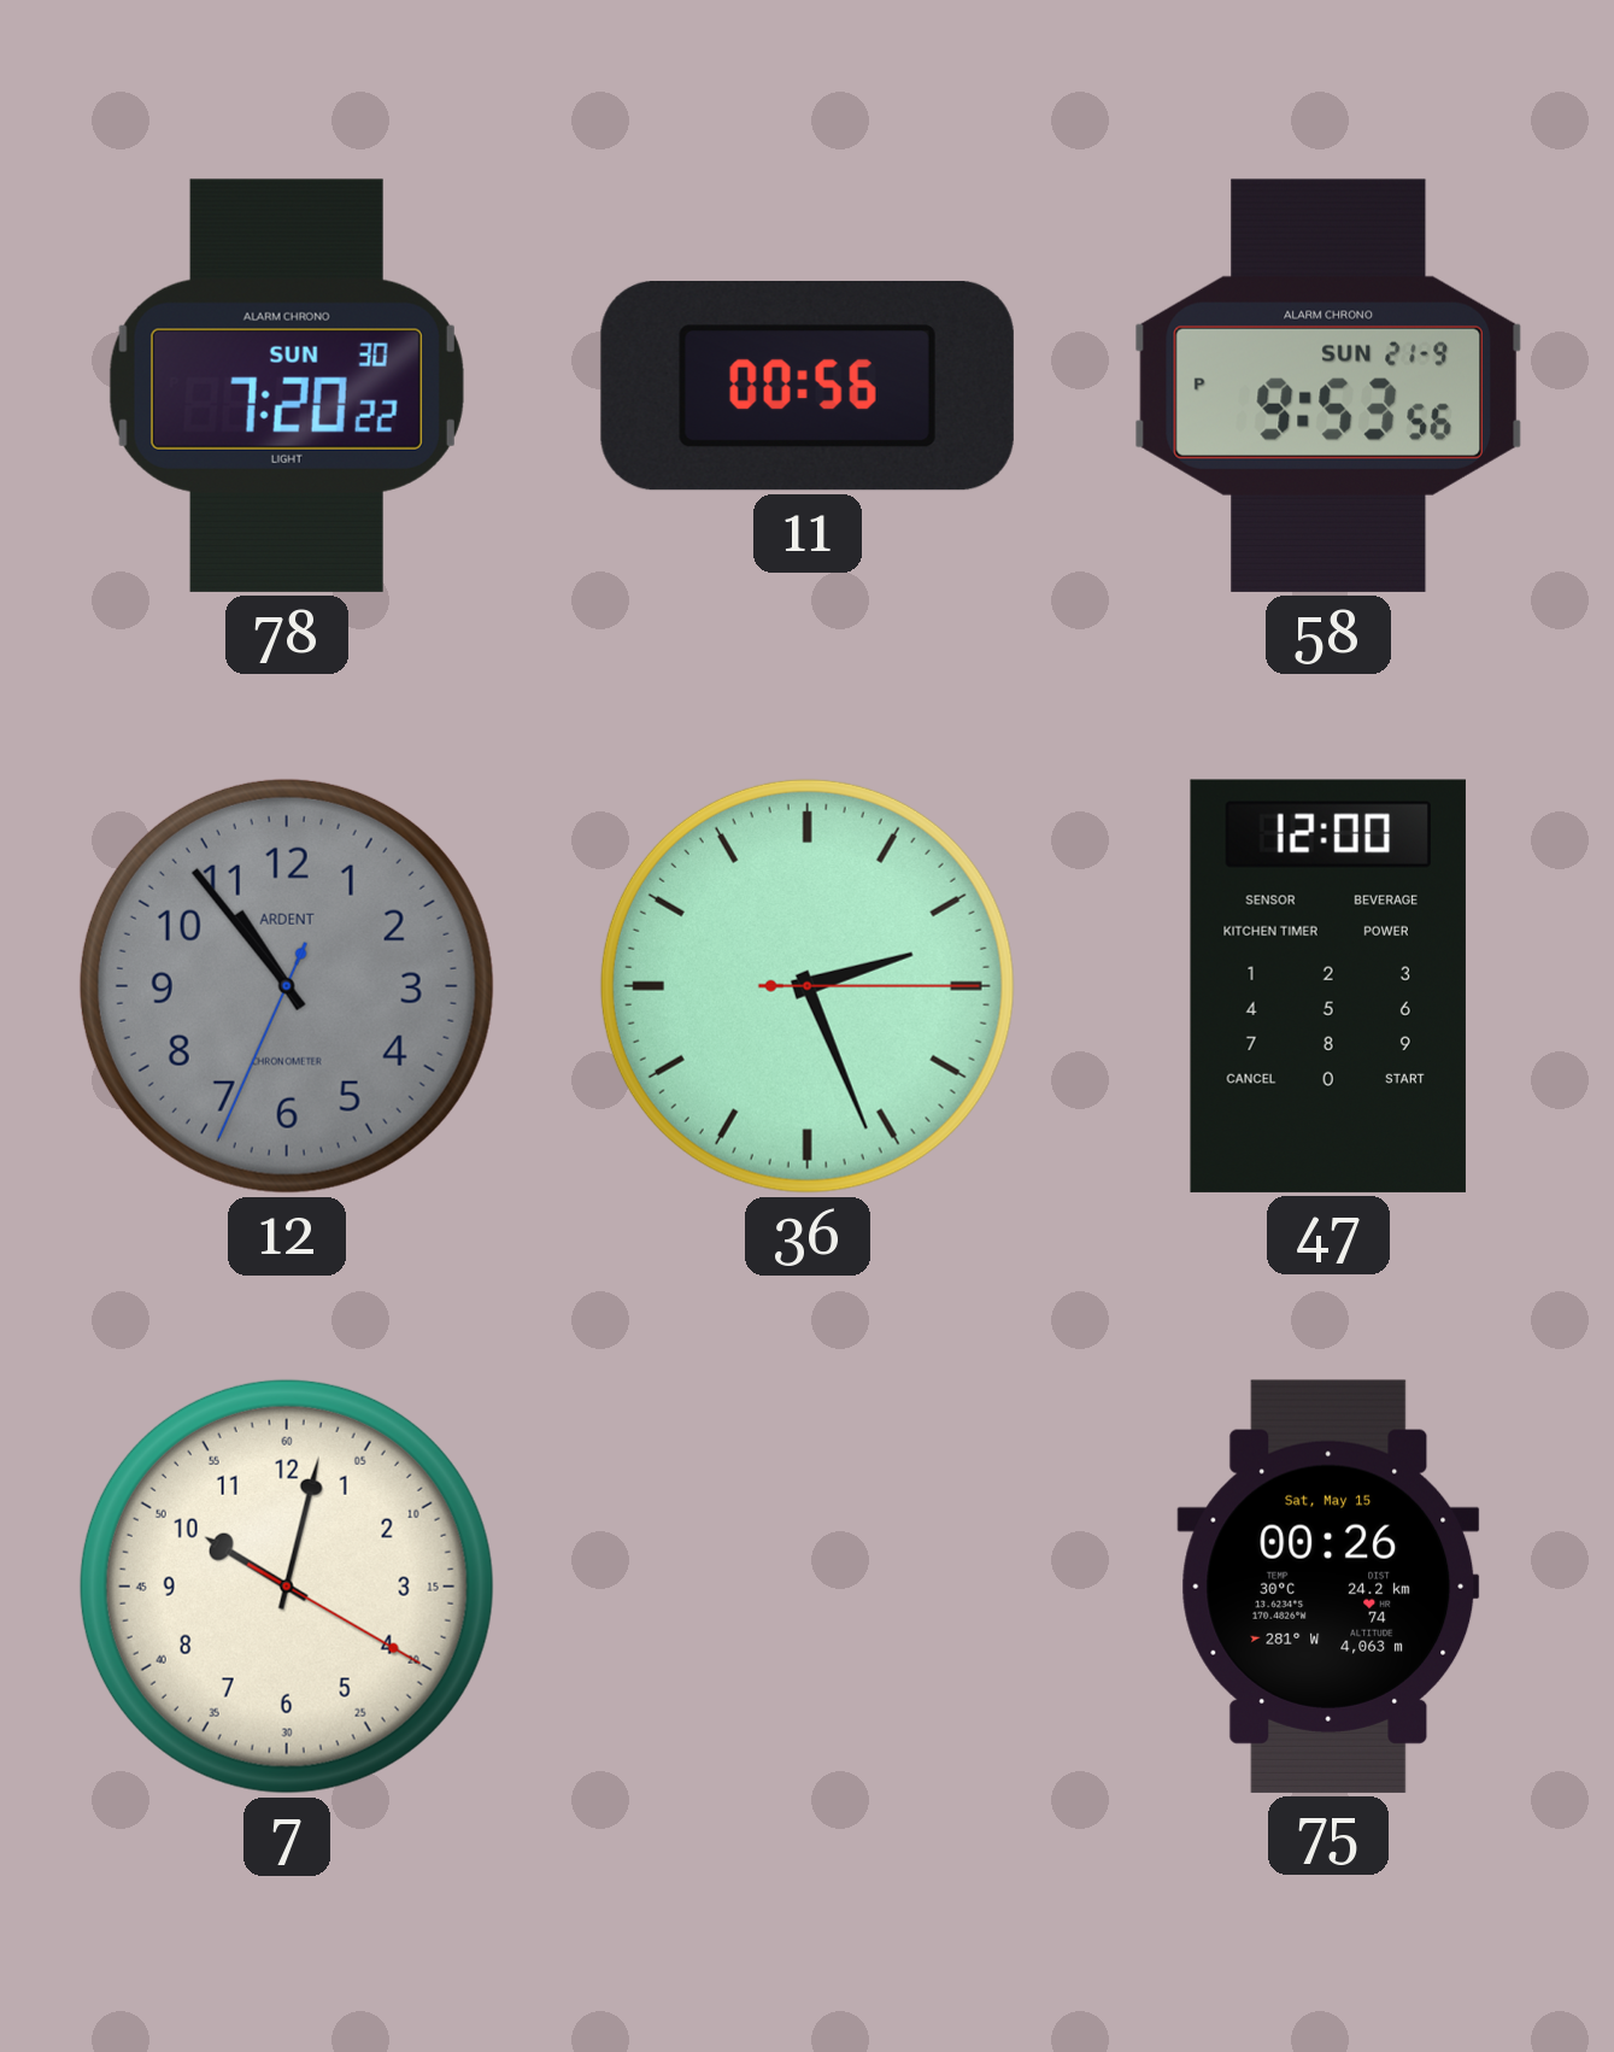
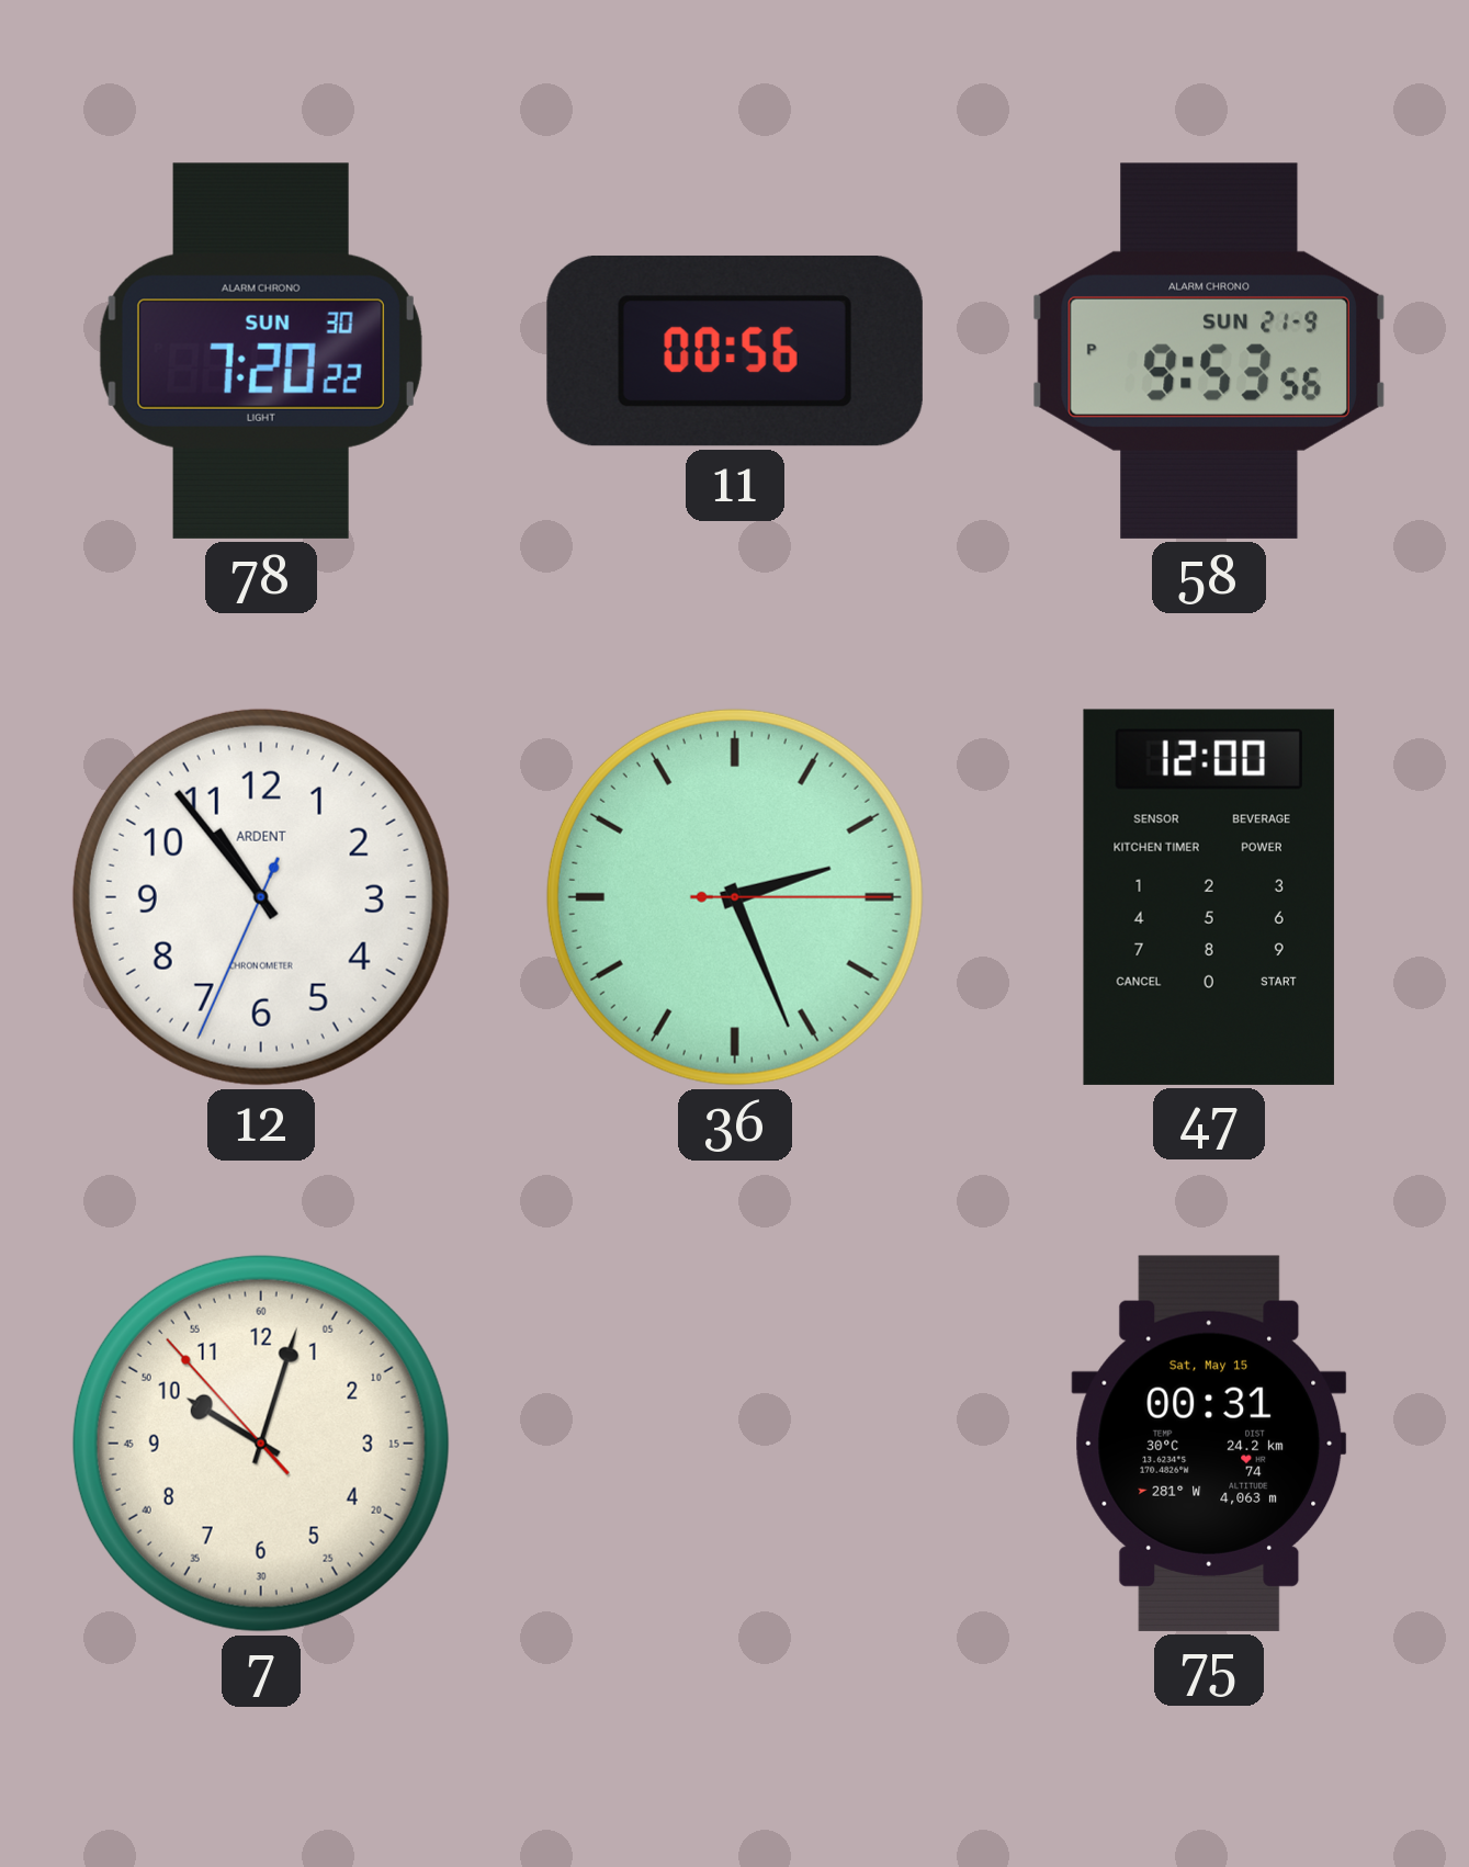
12 dial: grey -> white (261, 897)
7: 10:02:20 -> 10:02:53 (261, 1444)
75: 00:26 -> 00:31 (1209, 1444)
